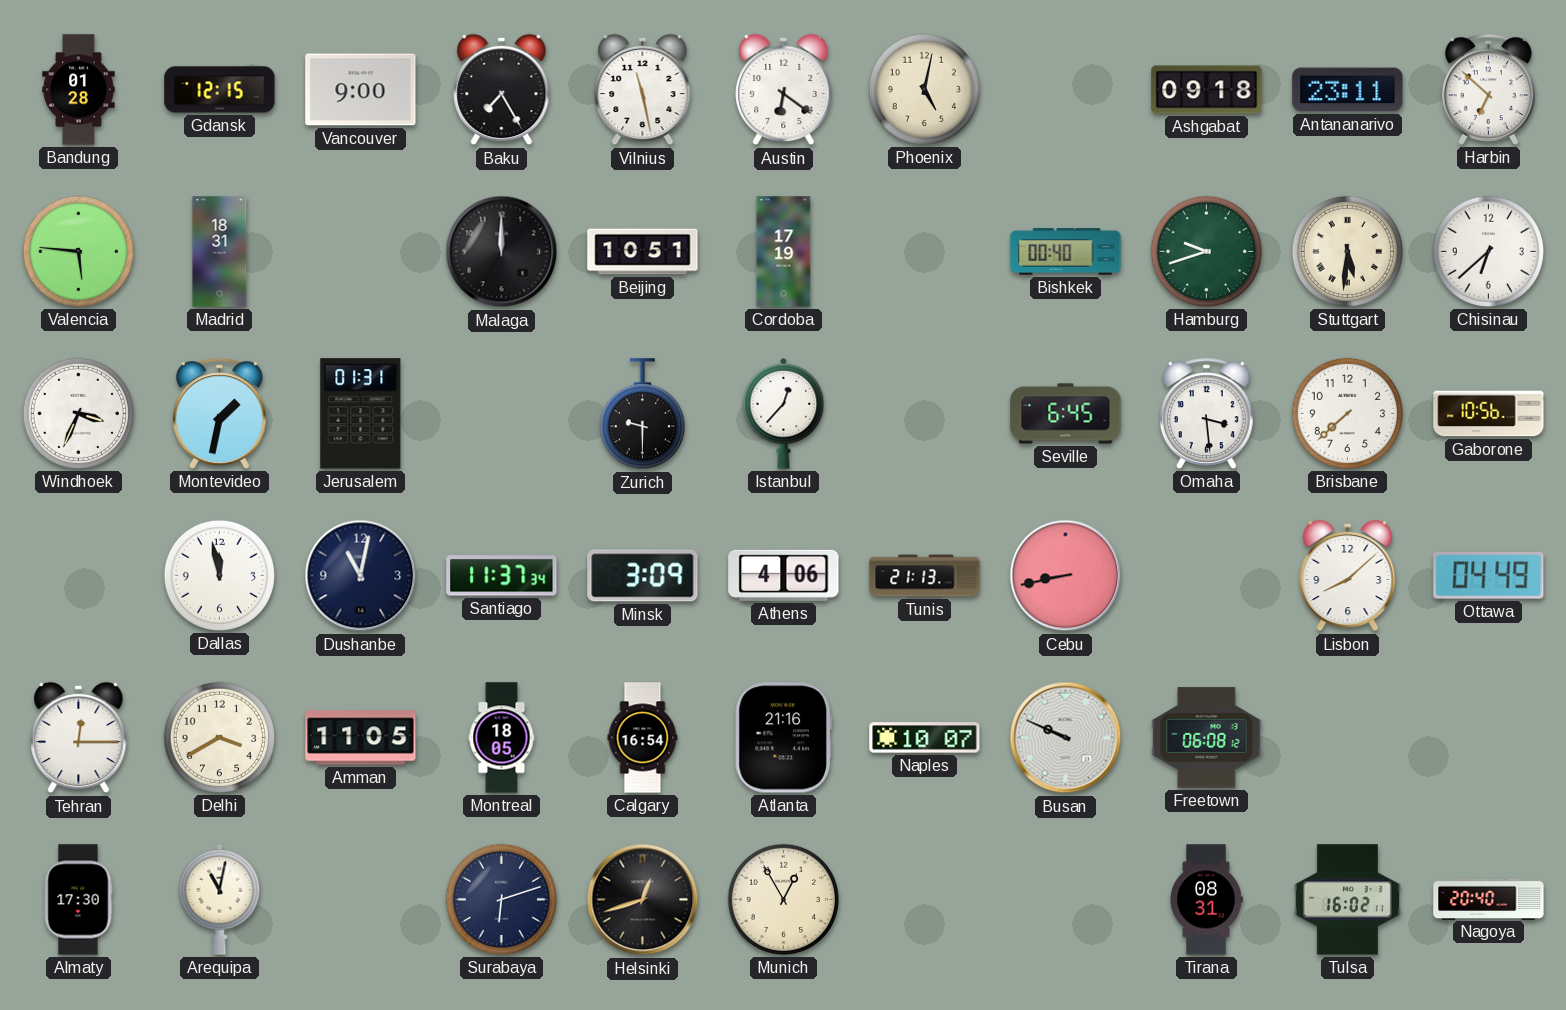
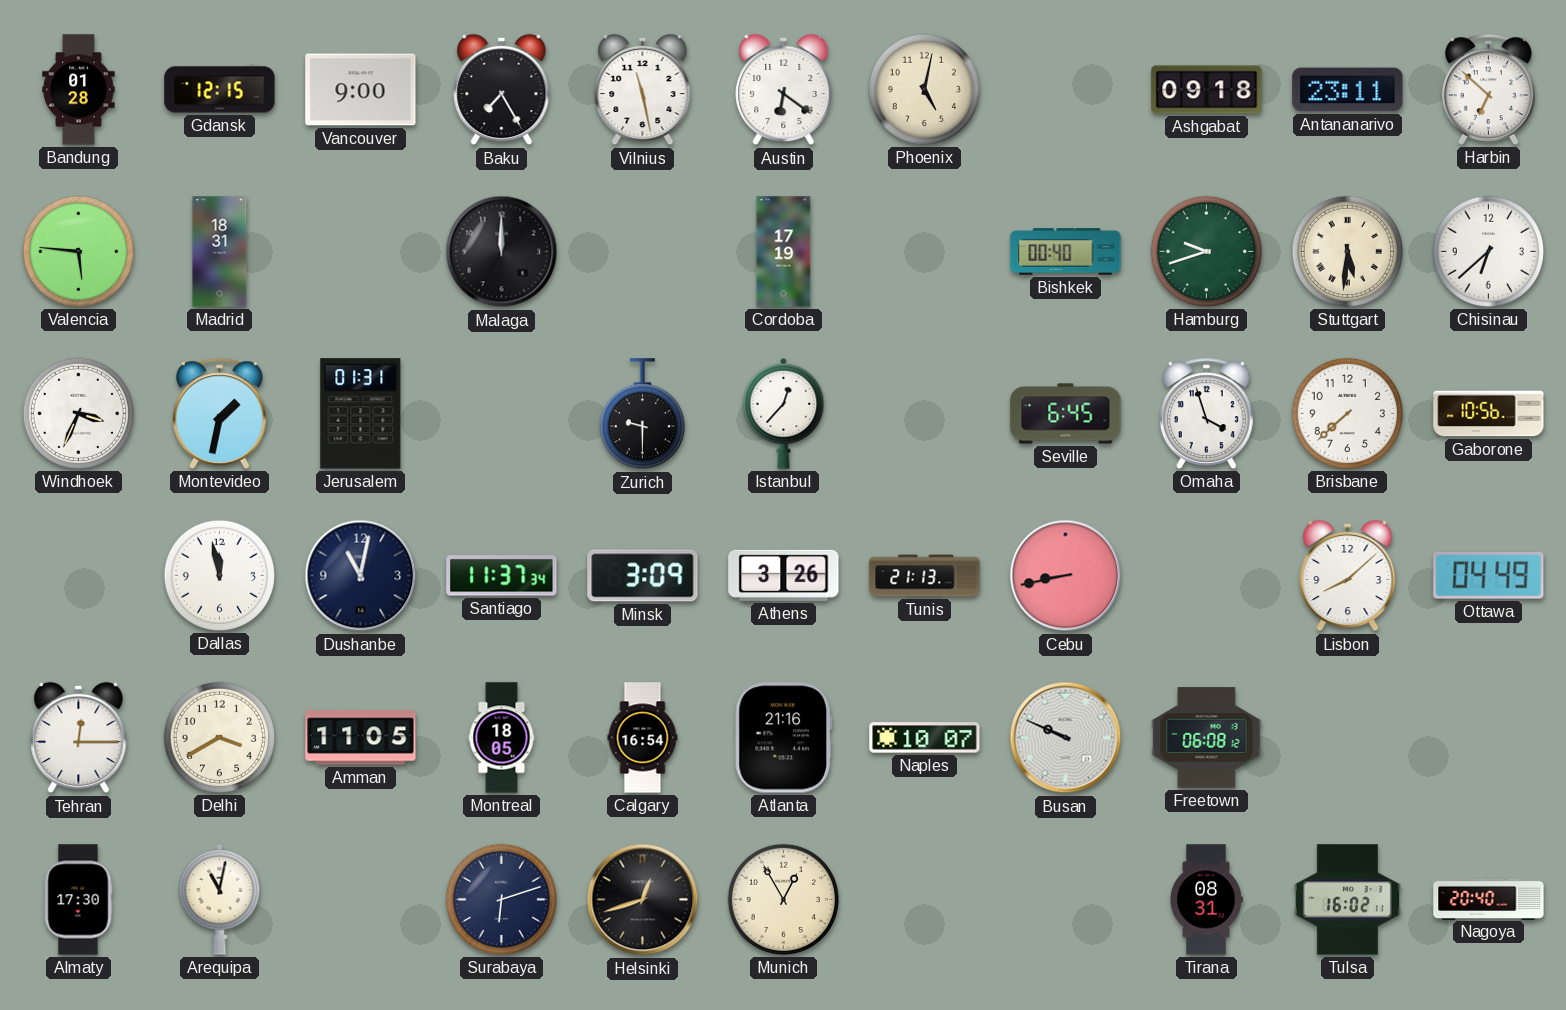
Beijing: 10:51 -> none (643, 252)
Omaha: 3:29 -> 3:57 (1207, 413)
Athens: 4:06 -> 3:26 (784, 575)
